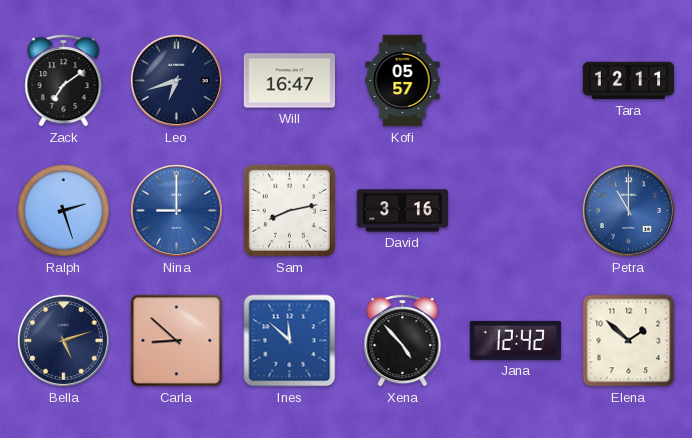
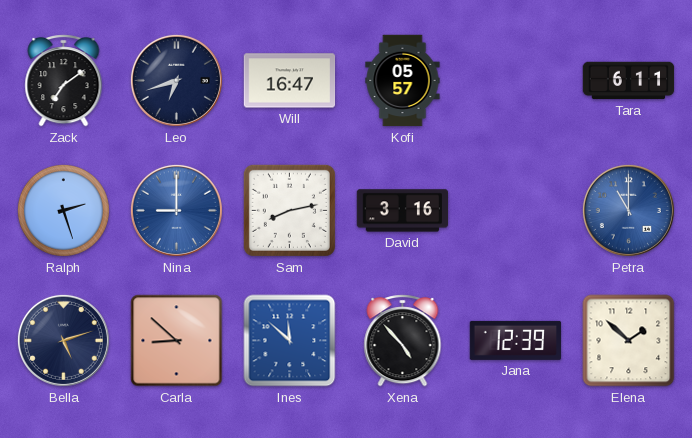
Tara: 12:11 -> 6:11 (629, 81)
Jana: 12:42 -> 12:39 (516, 340)
